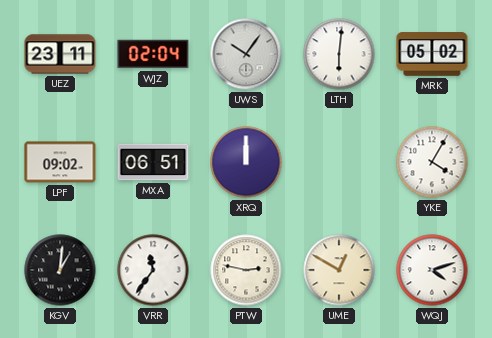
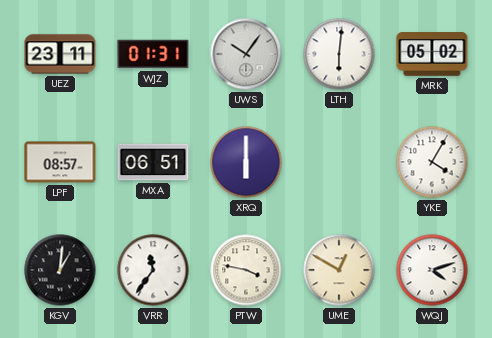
WJZ: 02:04 -> 01:31 (153, 54)
LPF: 09:02 -> 08:57 (60, 162)
XRQ: 12:00 -> 6:00 (246, 162)
PTW: 2:47 -> 3:47 (246, 270)
